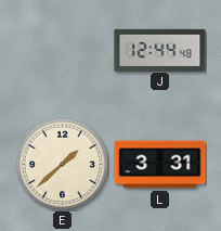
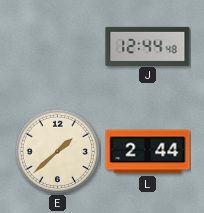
L: 3:31 -> 2:44 (148, 152)
